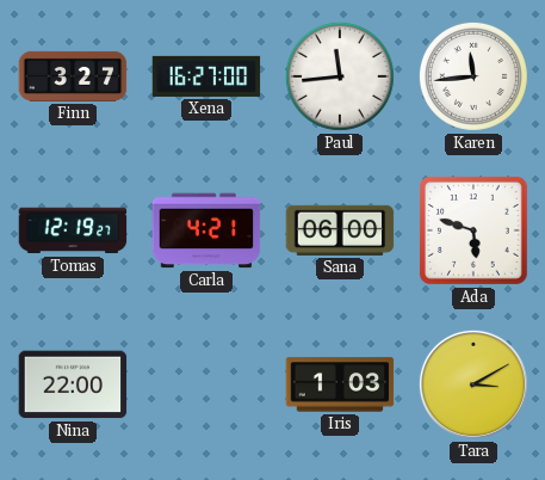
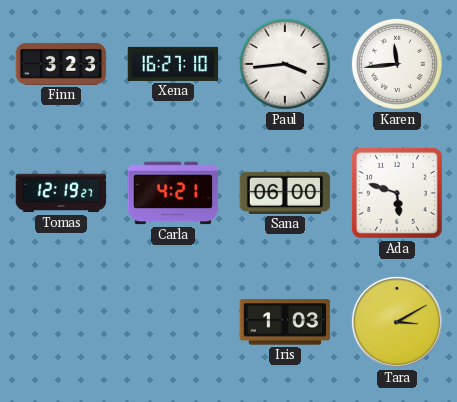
Finn: 3:27 -> 3:23 (61, 64)
Xena: 16:27:00 -> 16:27:10 (173, 64)
Paul: 11:44 -> 3:44 (285, 64)
Nina: 22:00 -> none (73, 384)
